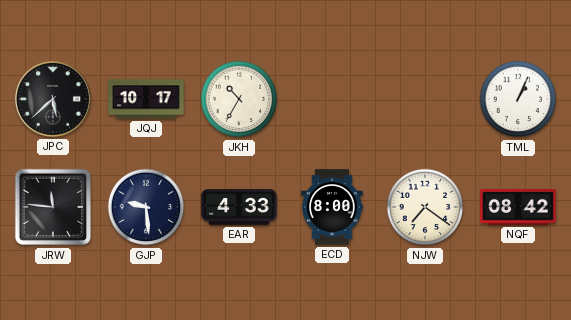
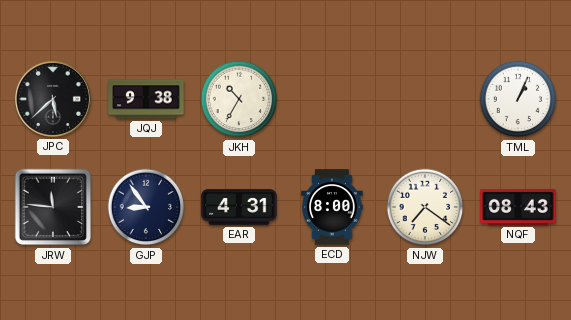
JQJ: 10:17 -> 9:38 (146, 99)
GJP: 9:29 -> 8:54 (146, 207)
EAR: 4:33 -> 4:31 (239, 207)
NQF: 08:42 -> 08:43 (518, 207)
